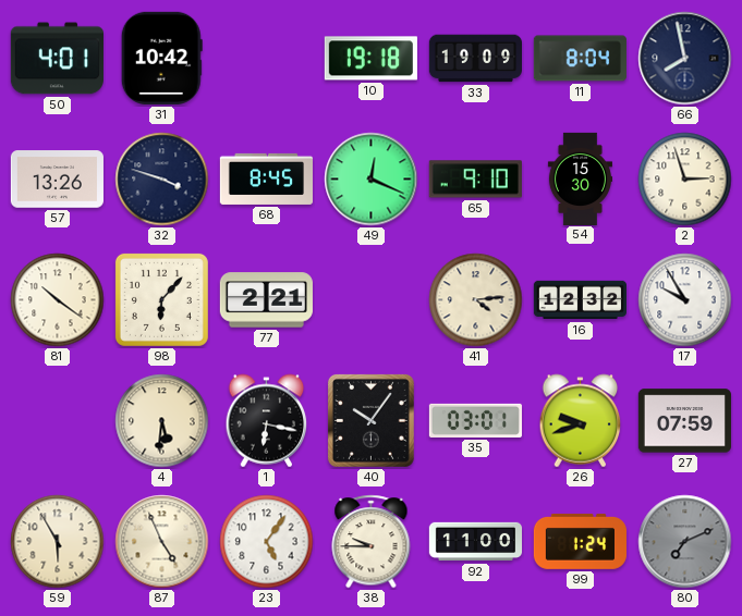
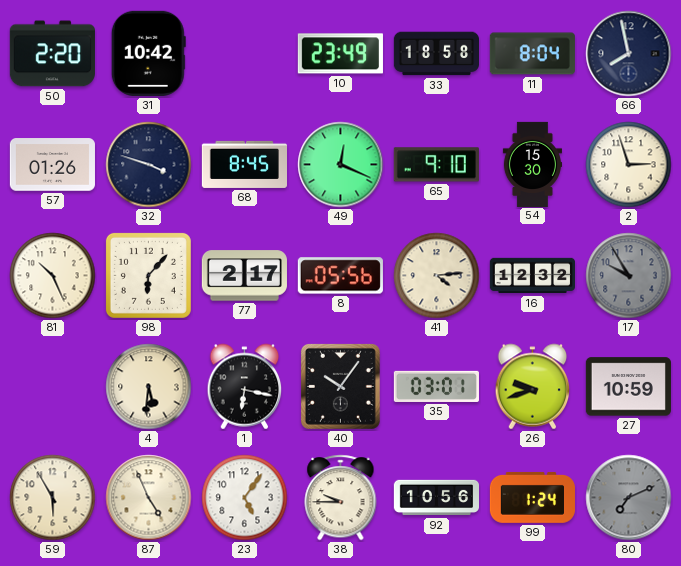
50: 4:01 -> 2:20 (52, 54)
10: 19:18 -> 23:49 (340, 54)
33: 19:09 -> 18:58 (436, 54)
57: 13:26 -> 01:26 (52, 165)
81: 10:21 -> 10:26 (53, 276)
77: 2:21 -> 2:17 (244, 276)
8: none -> 05:56 (340, 276)
17 dial: white -> grey (629, 276)
27: 07:59 -> 10:59 (628, 387)
92: 11:00 -> 10:56 (436, 498)
